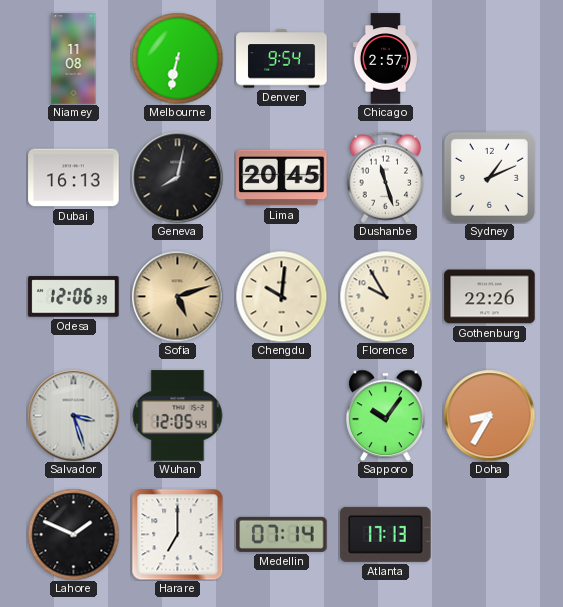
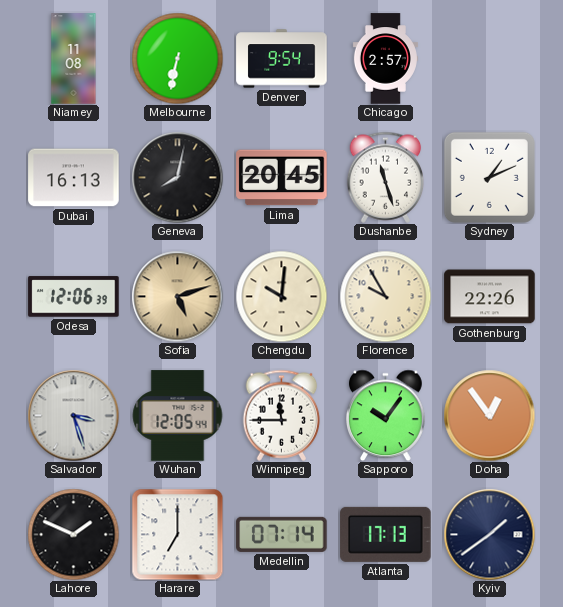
Winnipeg: none -> 11:45 (282, 415)
Doha: 8:35 -> 12:54 (489, 415)
Kyiv: none -> 1:39 (489, 534)
